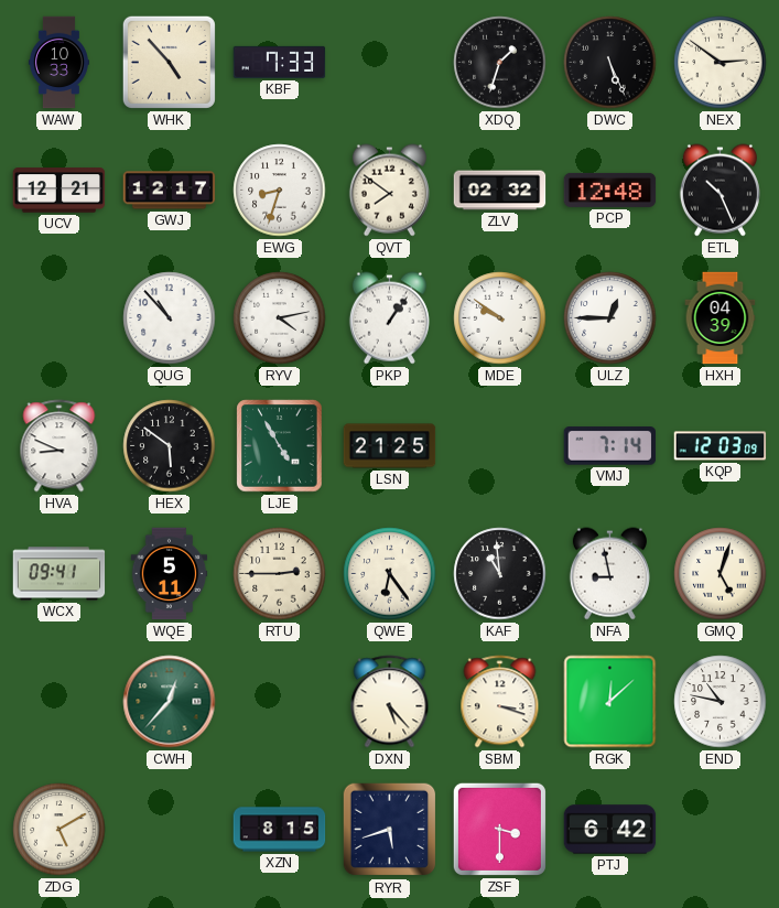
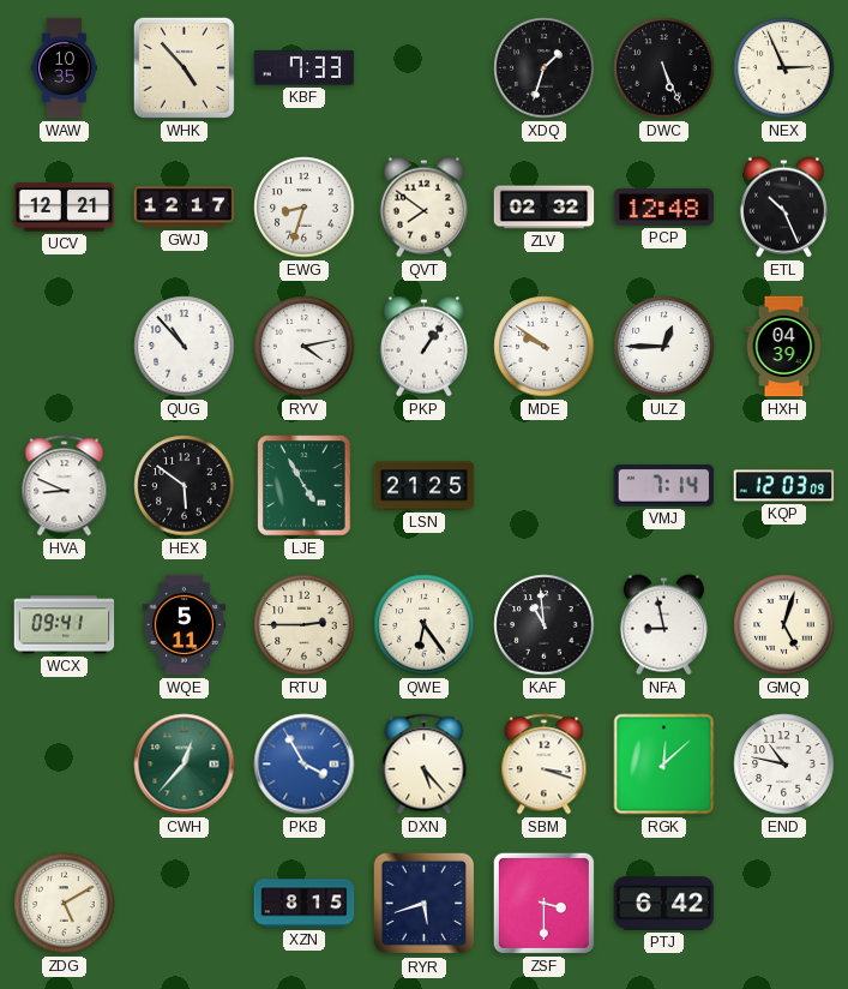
WAW: 10:33 -> 10:35 (64, 68)
NEX: 2:51 -> 2:56 (784, 68)
PKB: none -> 3:55 (305, 765)
